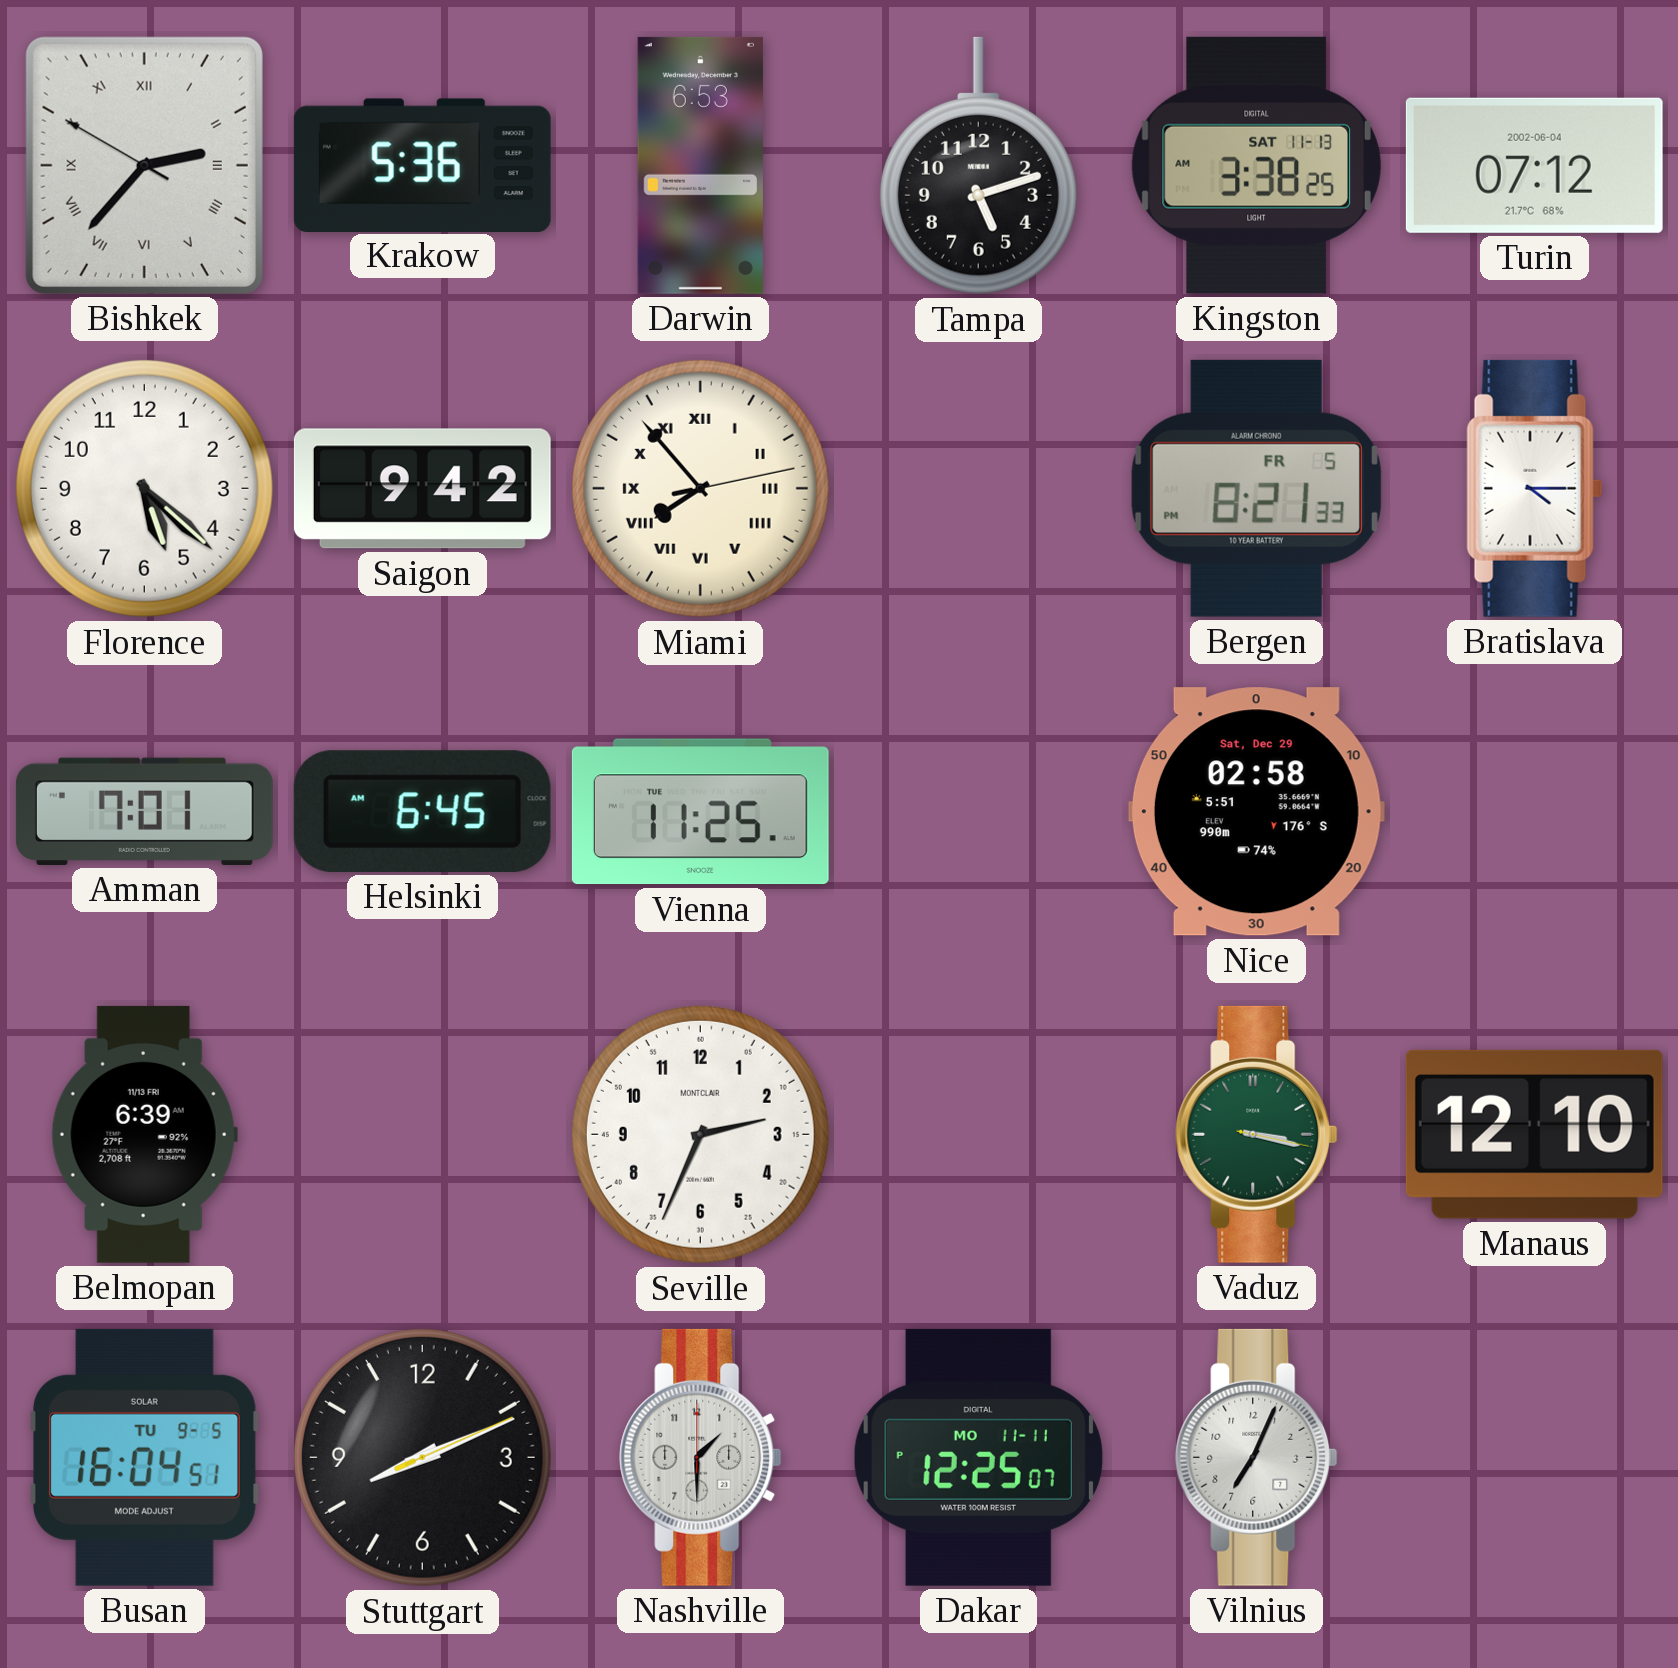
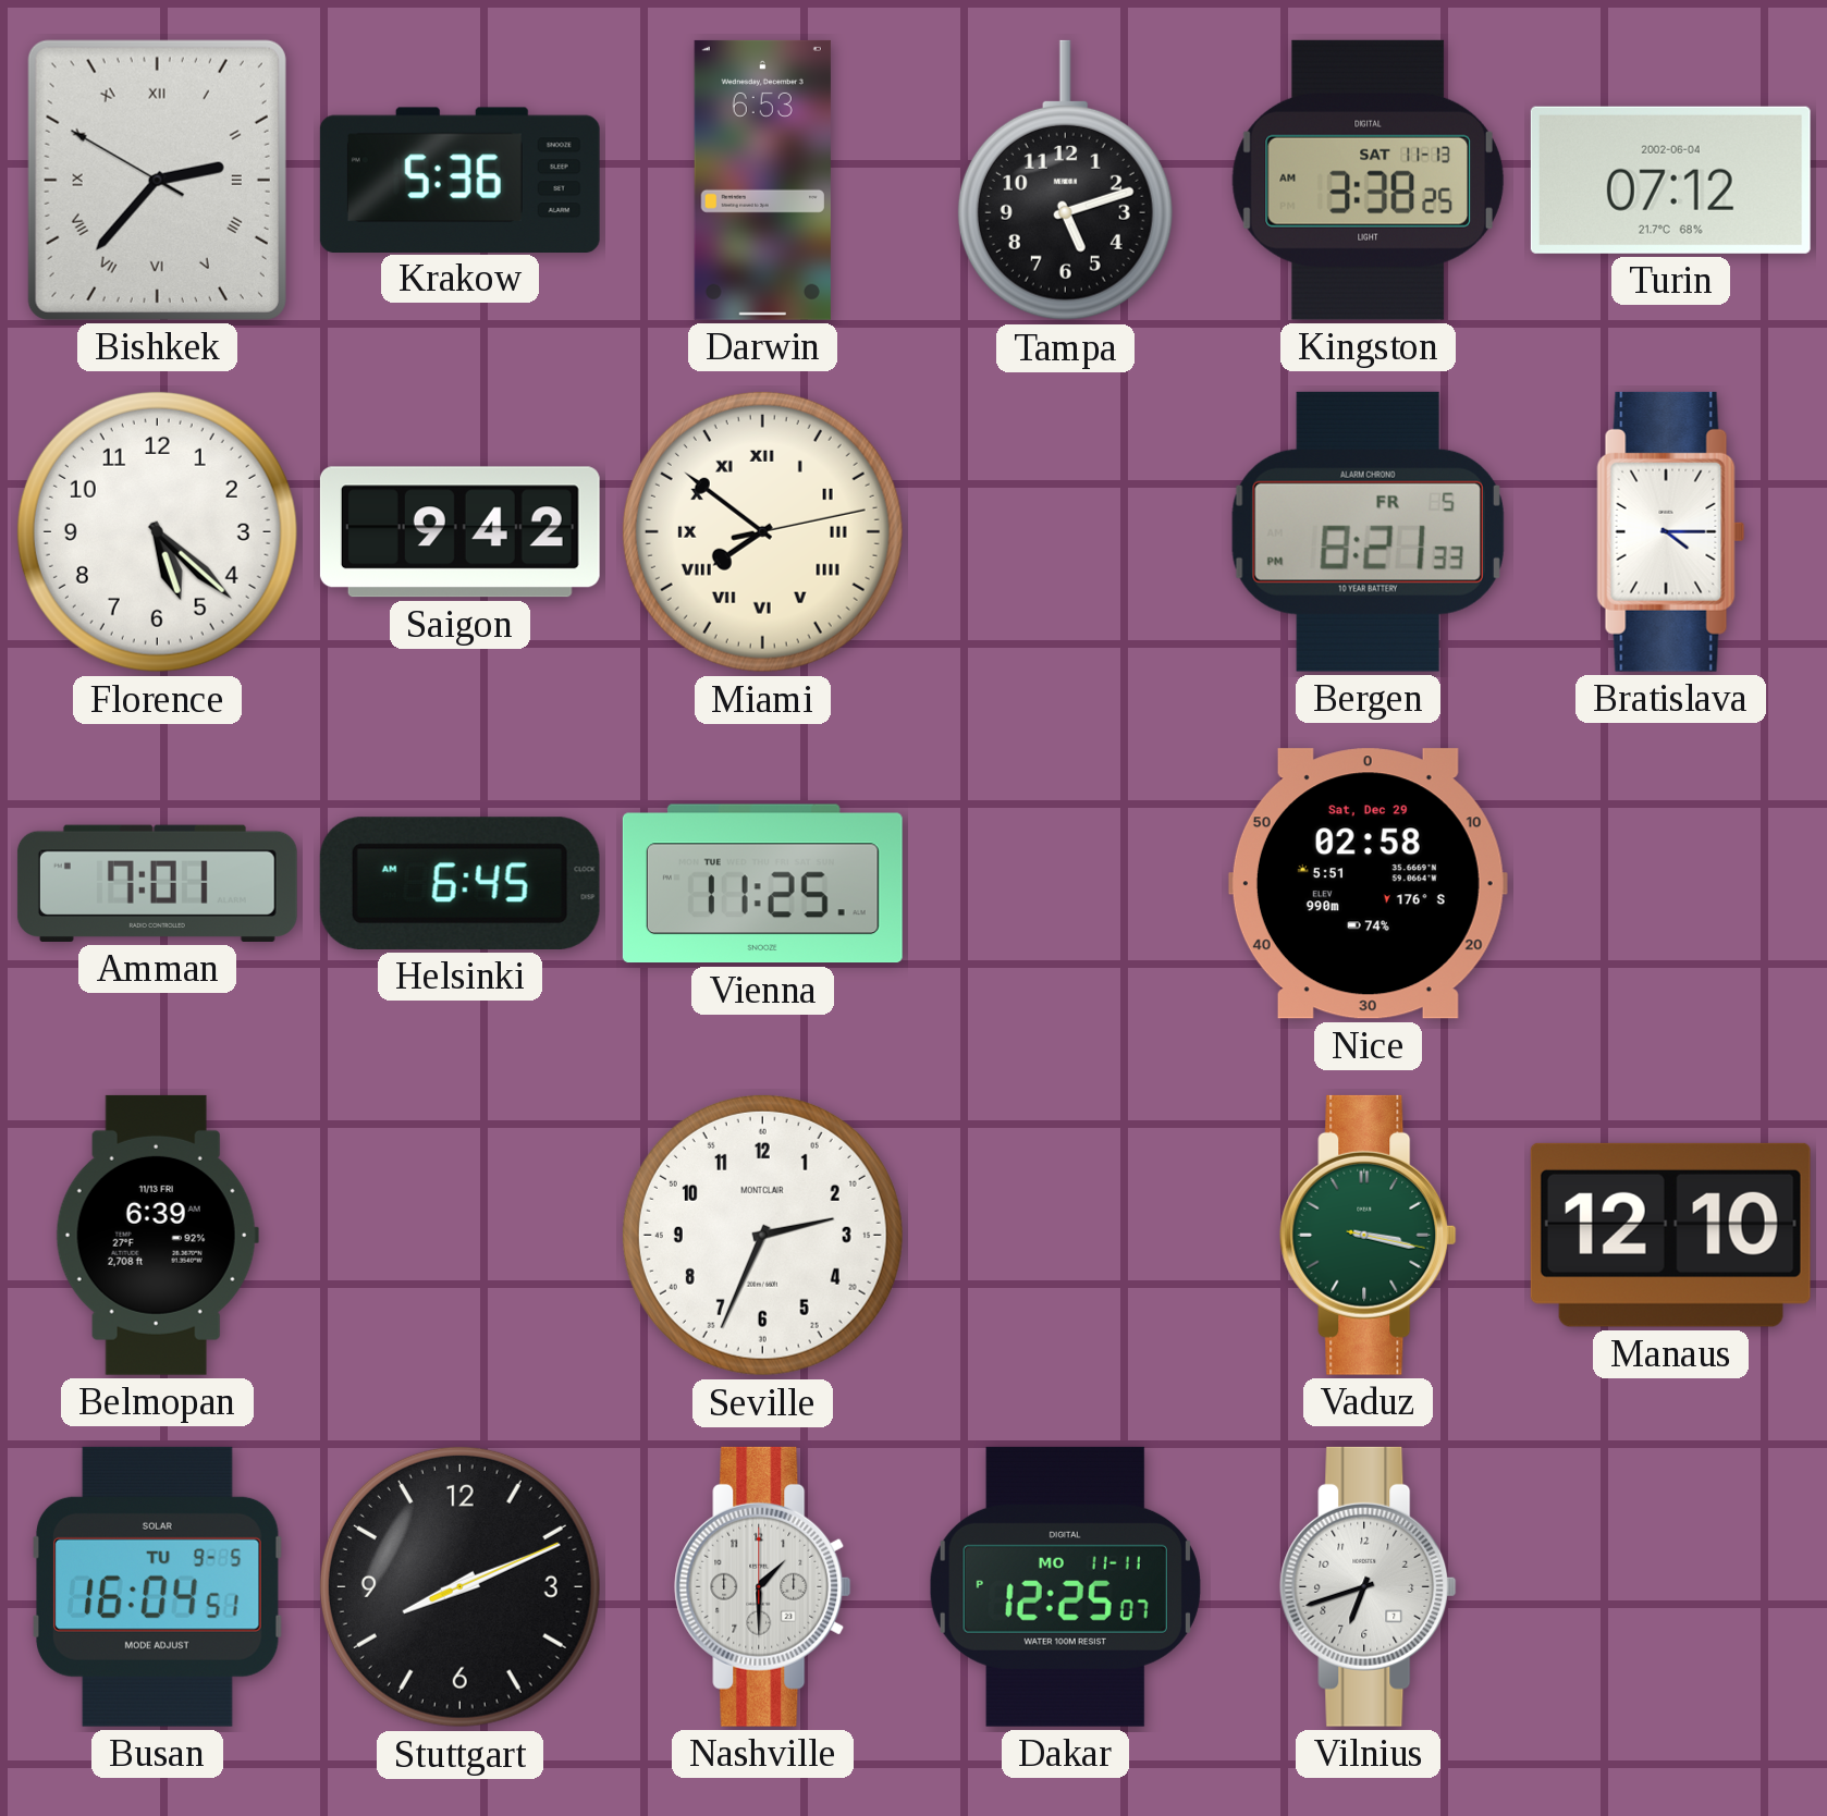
Miami: 7:53 -> 7:51 (762, 531)
Vilnius: 7:04 -> 6:42 (1369, 1586)
